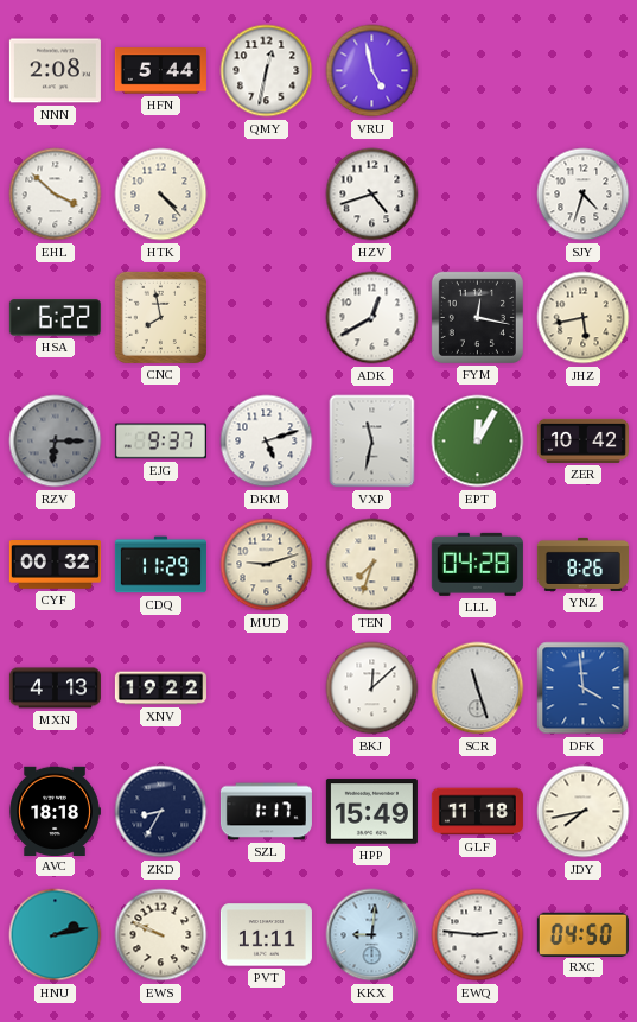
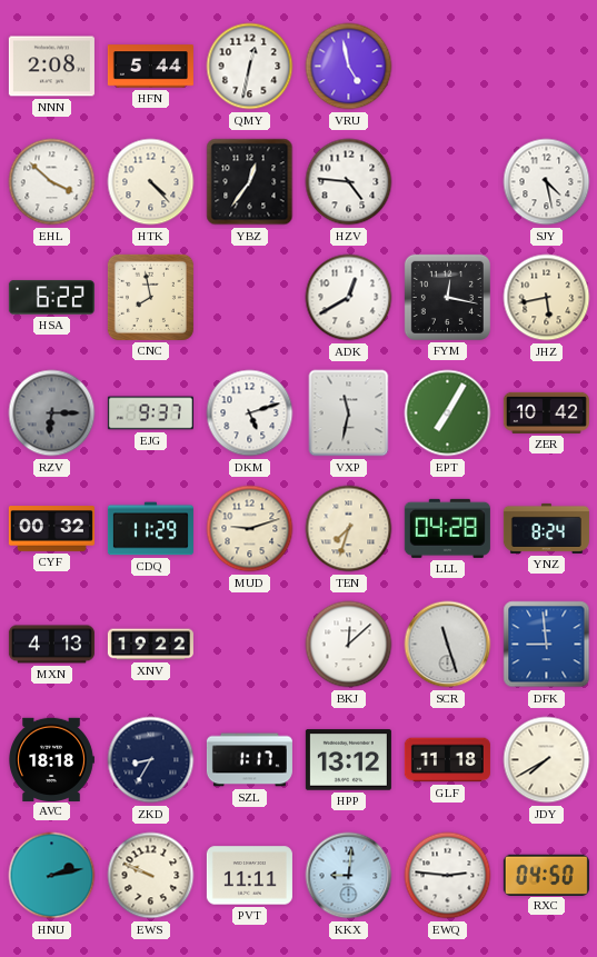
YBZ: none -> 12:36 (250, 182)
HZV: 4:42 -> 4:46 (349, 182)
SJY: 4:33 -> 4:28 (547, 182)
EPT: 12:05 -> 7:05 (448, 413)
YNZ: 8:26 -> 8:24 (546, 528)
DFK: 3:59 -> 8:59 (547, 645)
HPP: 15:49 -> 13:12 (348, 760)
JDY: 7:43 -> 7:40 (547, 760)
